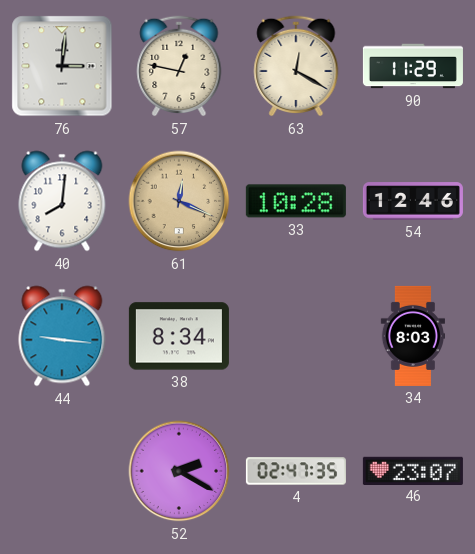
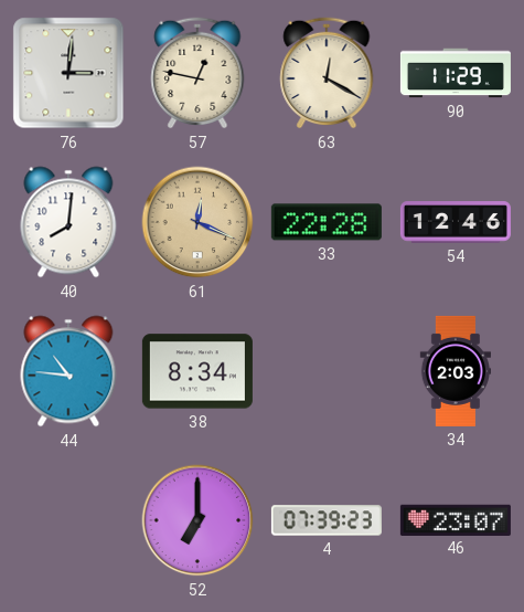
33: 10:28 -> 22:28 (327, 222)
44: 9:16 -> 10:46 (68, 371)
34: 8:03 -> 2:03 (455, 371)
52: 2:20 -> 7:00 (197, 520)
4: 02:47 -> 07:39 (327, 520)
